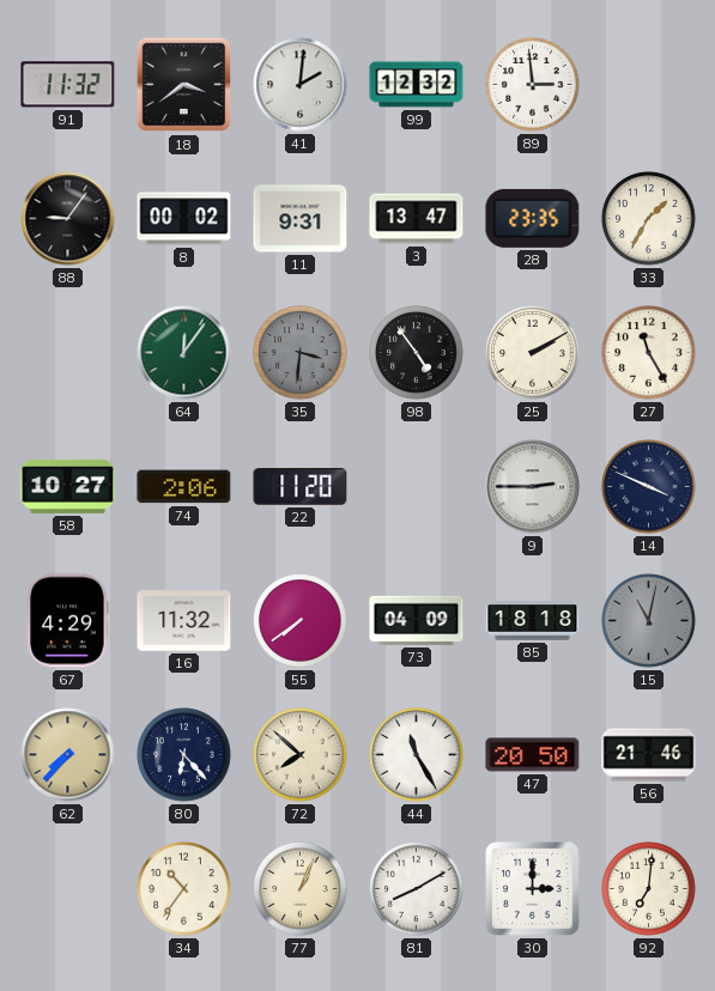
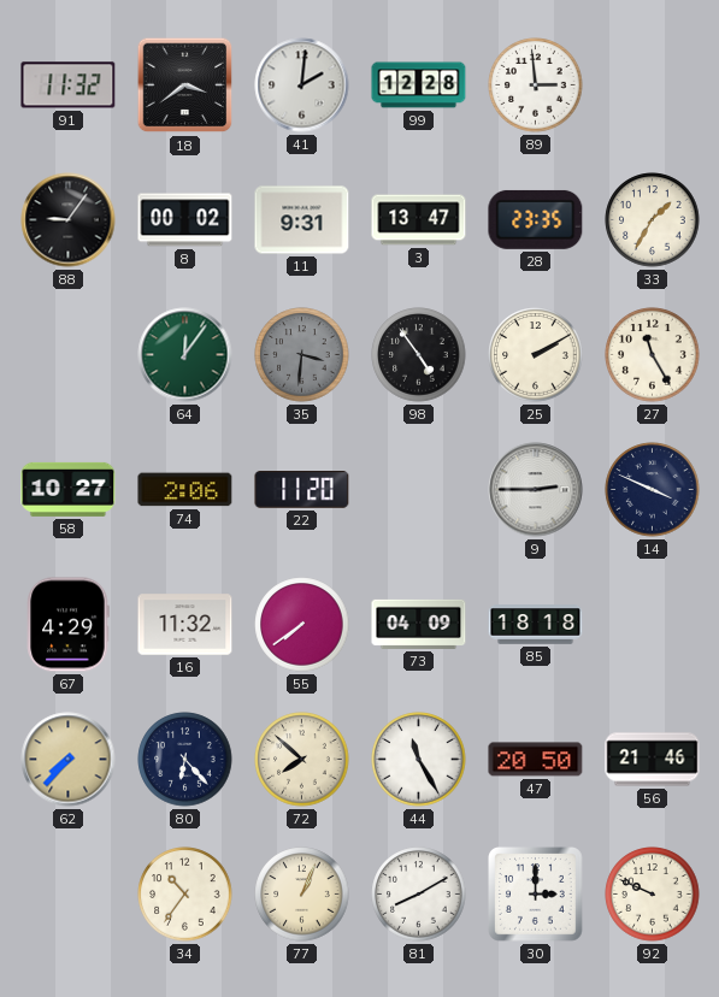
99: 12:32 -> 12:28 (419, 85)
15: 11:02 -> none (649, 621)
92: 7:01 -> 9:49 (653, 895)
